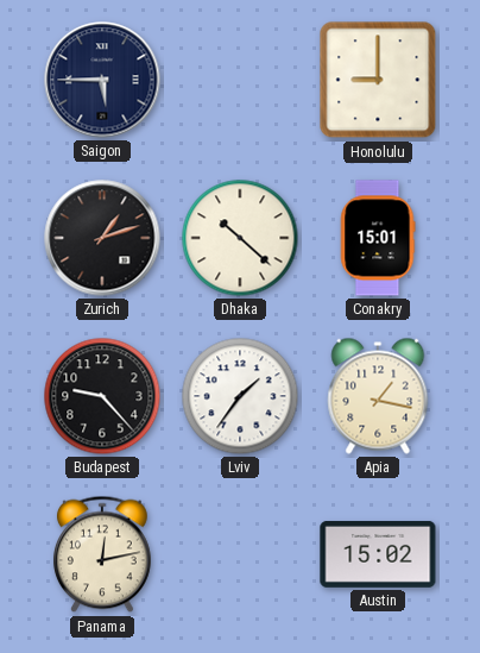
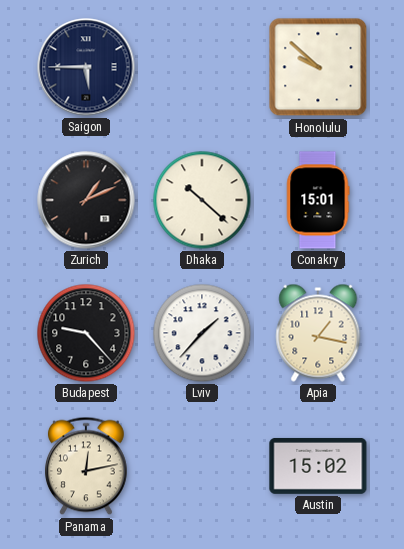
Honolulu: 9:00 -> 9:52 (318, 67)
Zurich: 1:12 -> 1:11 (86, 200)
Lviv: 1:36 -> 1:37 (202, 333)
